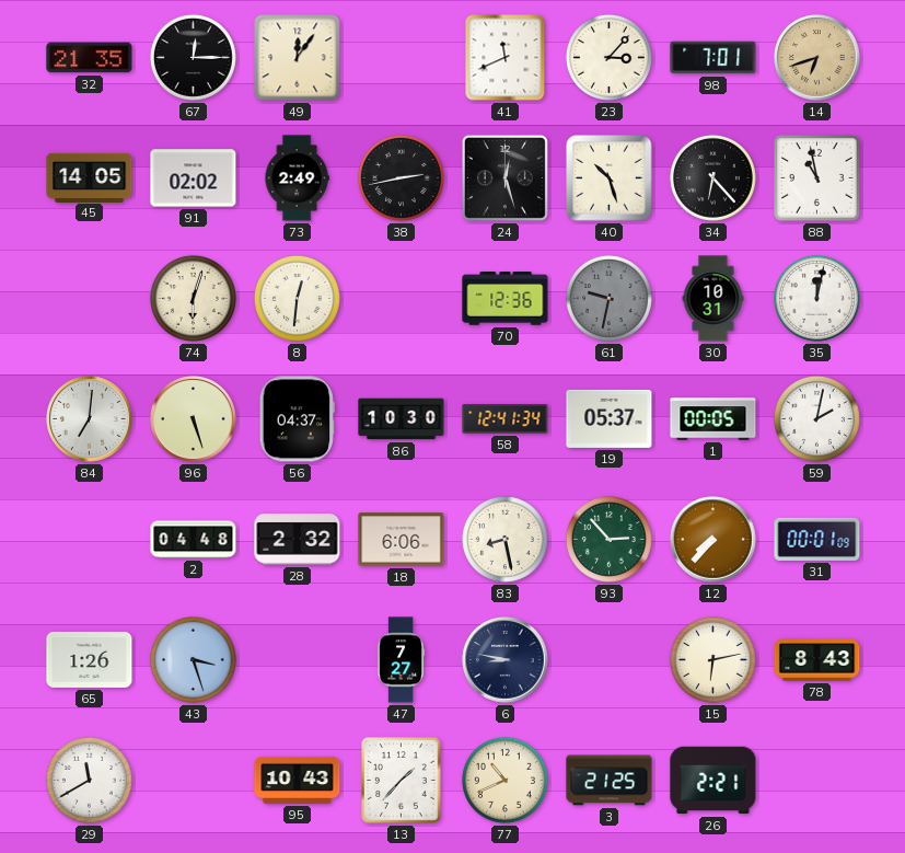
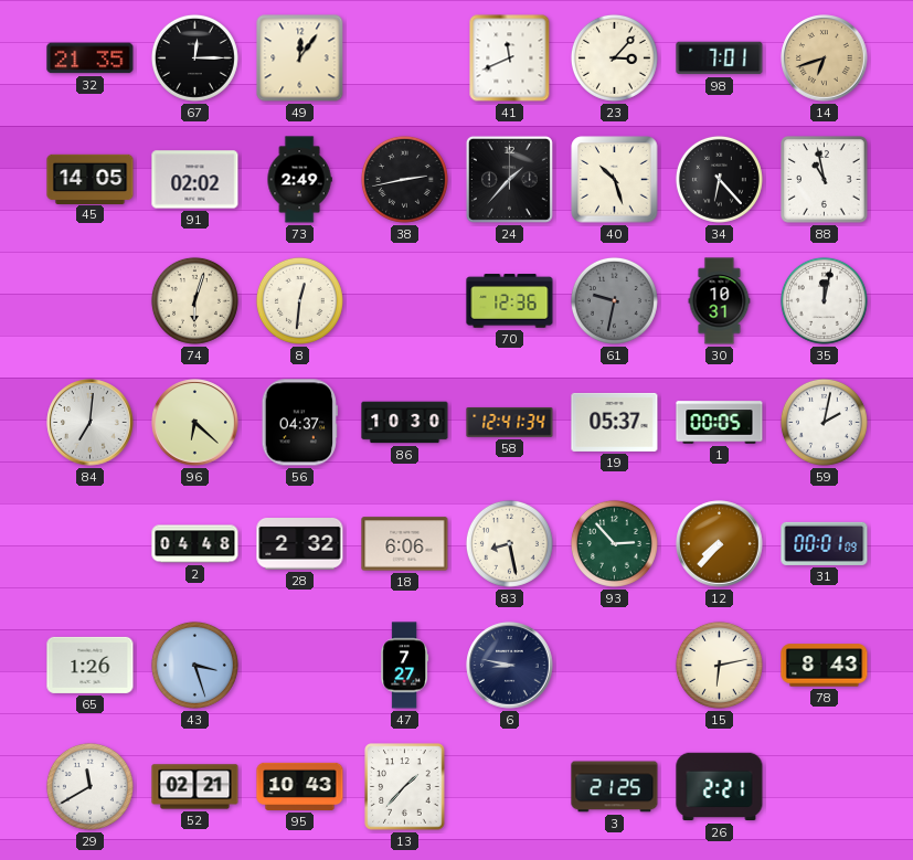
24: 12:27 -> 1:37 (509, 179)
96: 5:27 -> 6:22 (195, 423)
52: none -> 02:21 (195, 787)
77: 10:41 -> none (504, 780)
